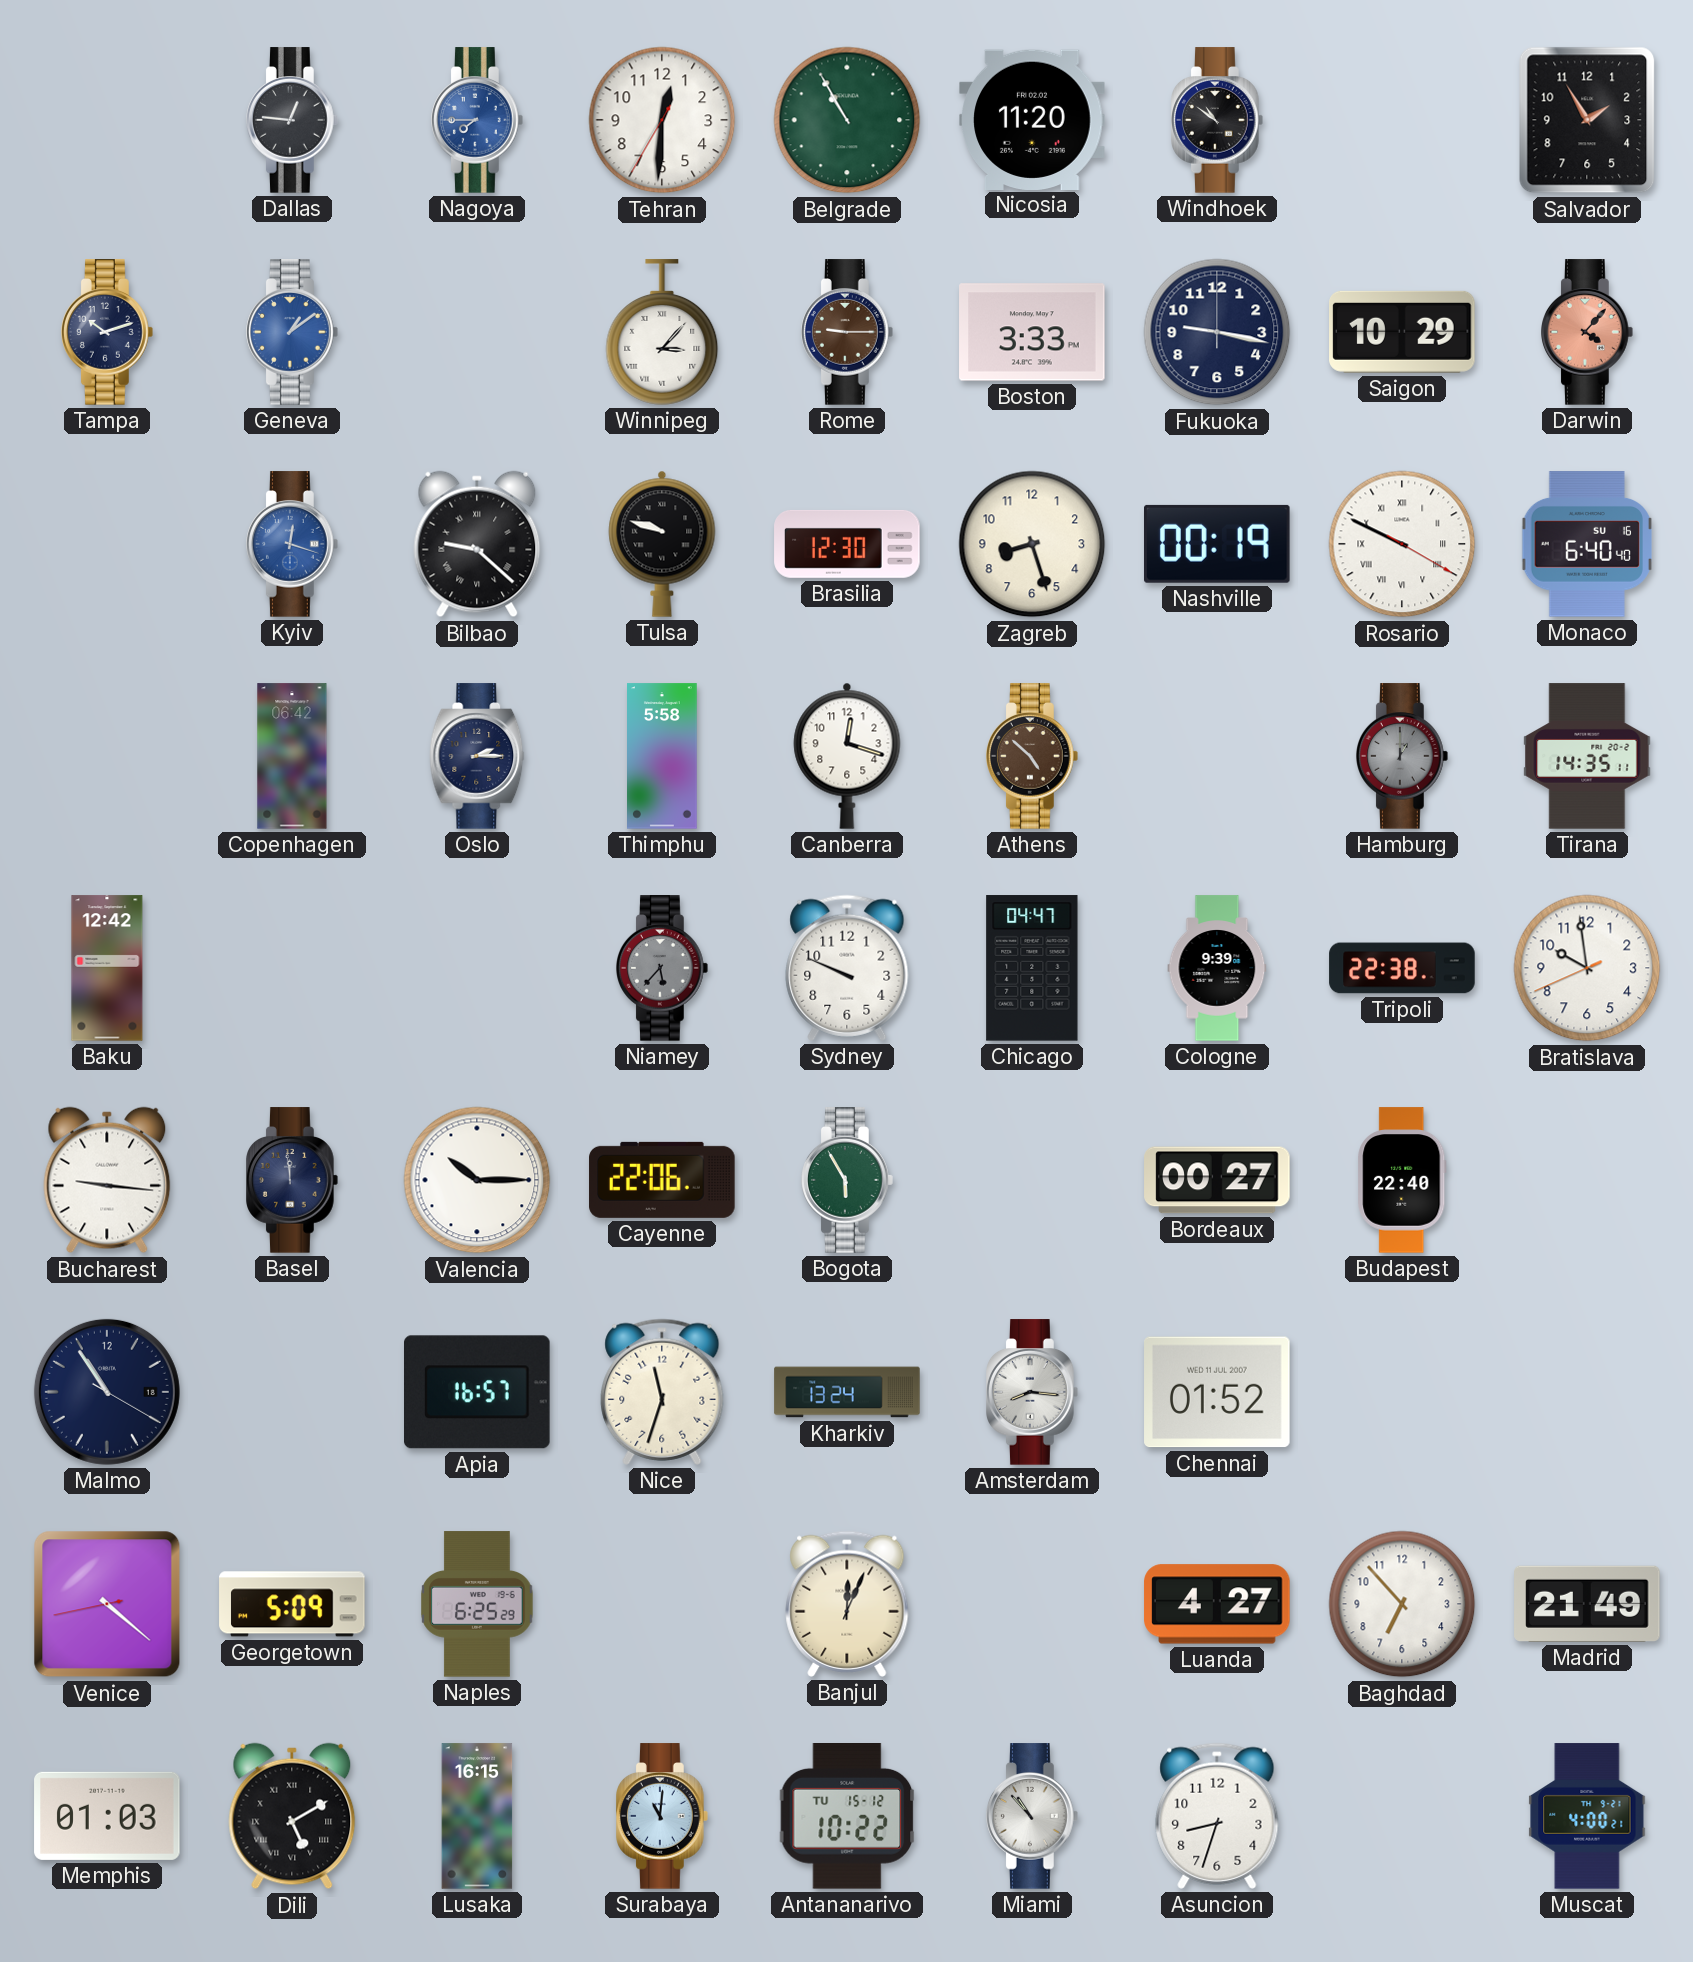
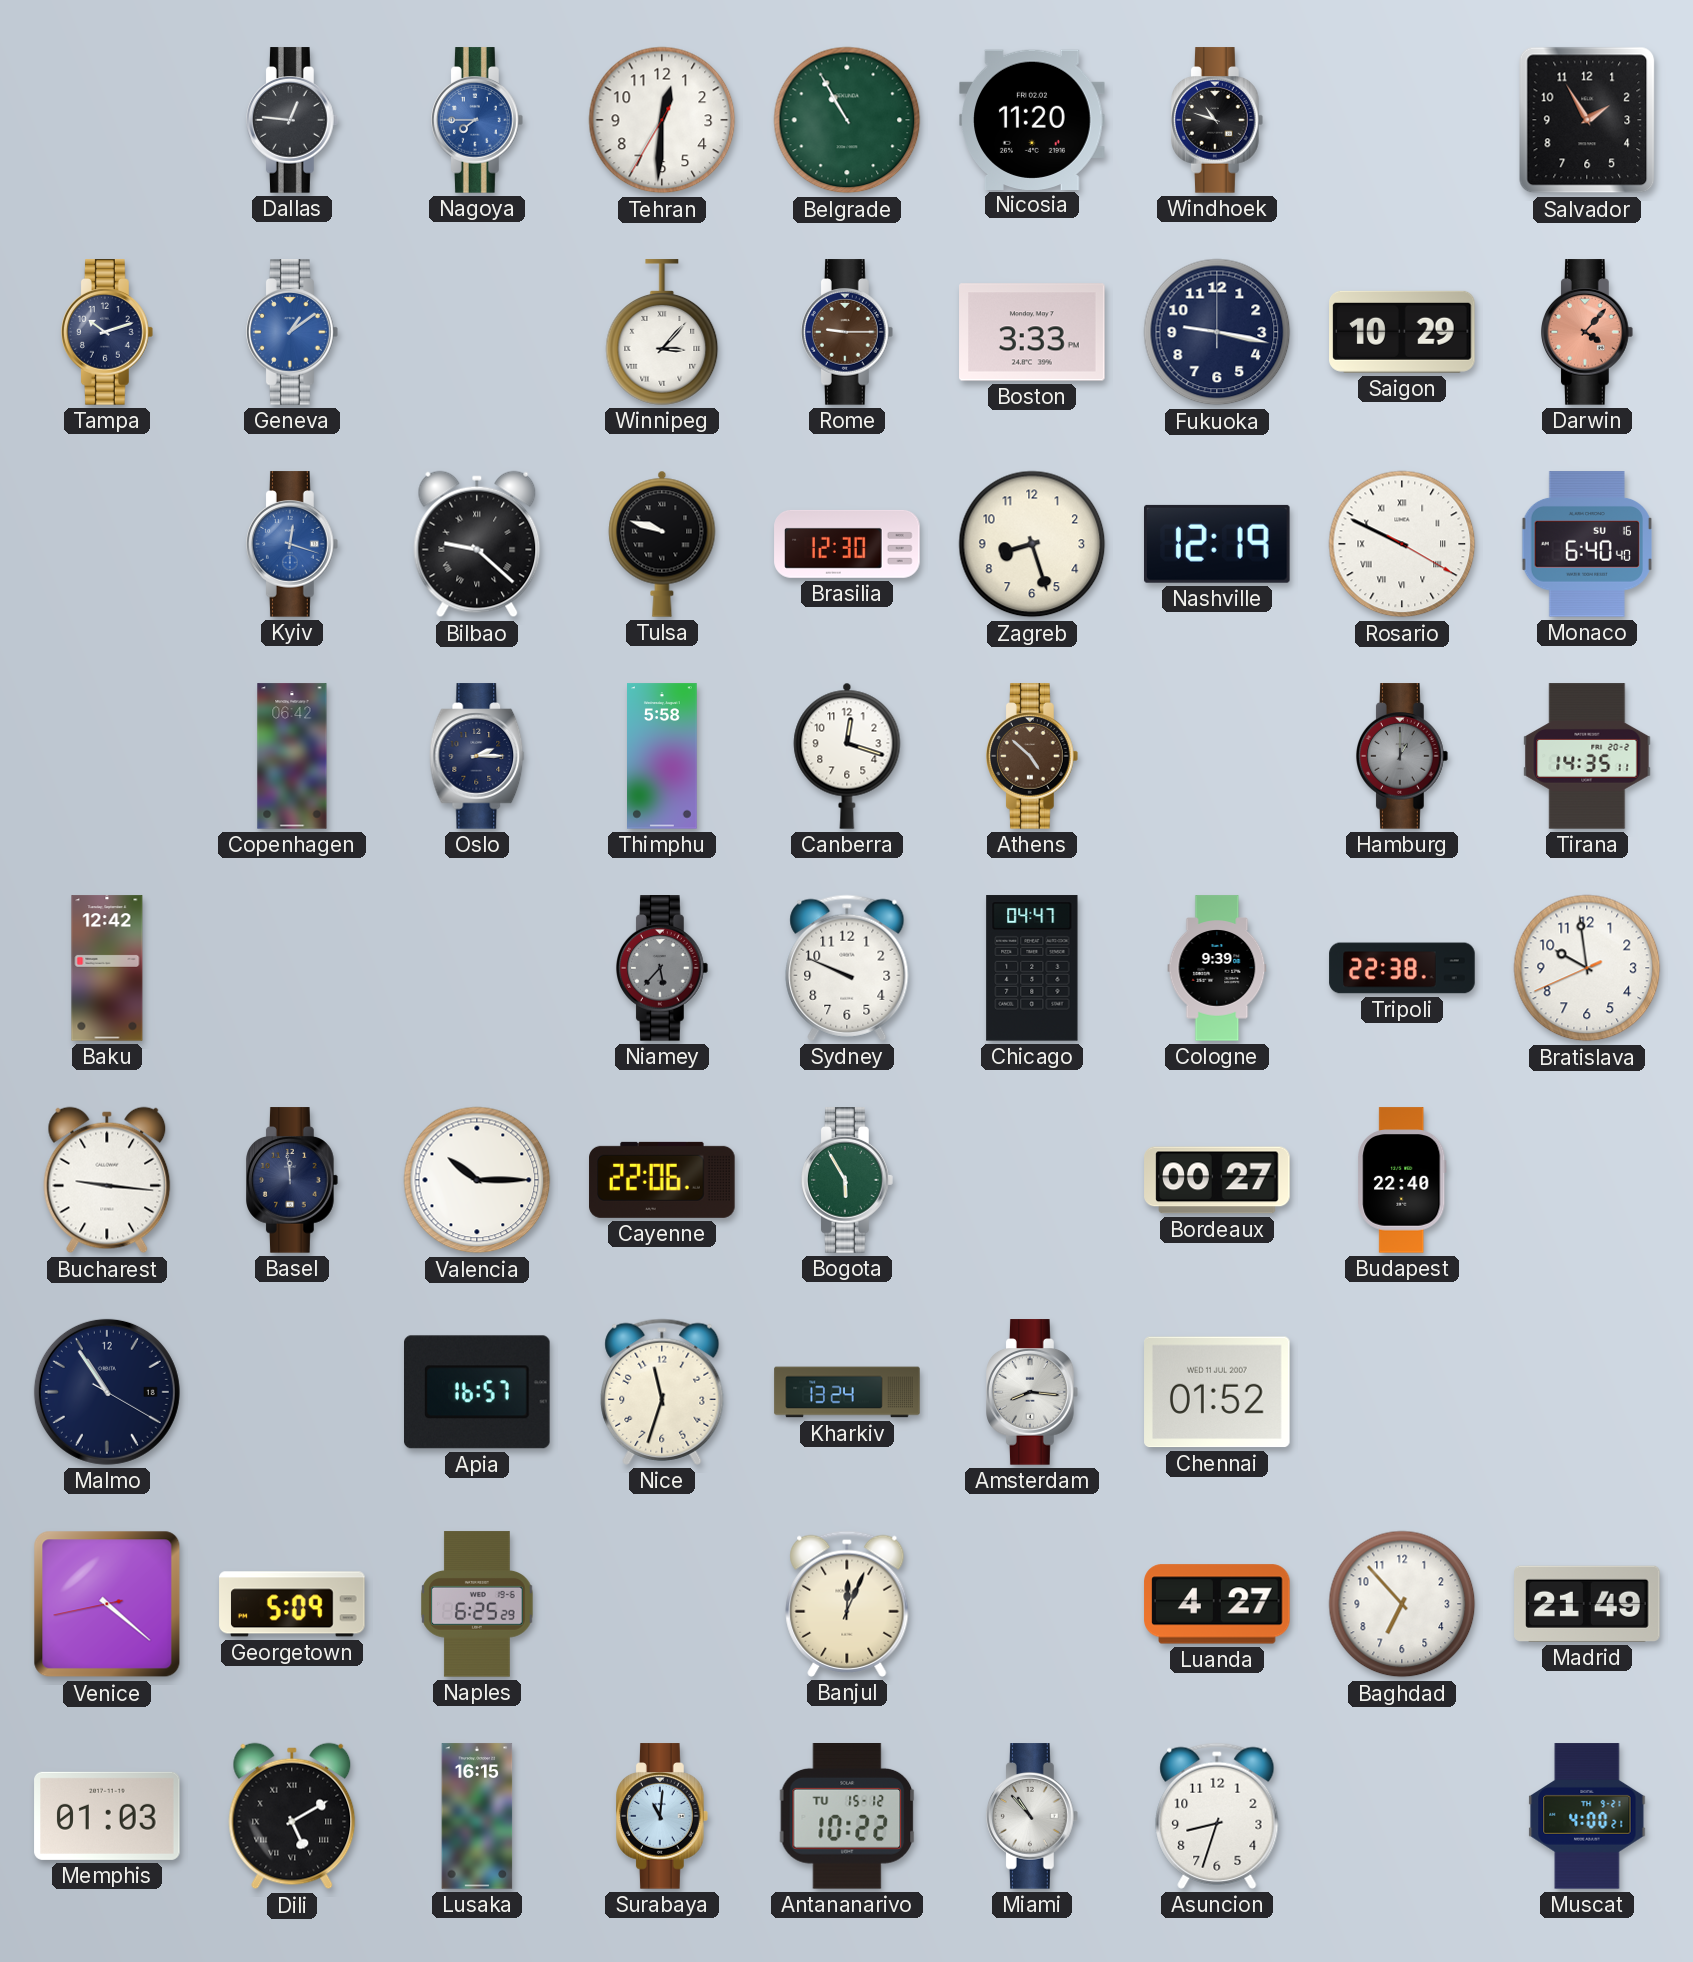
Windhoek: 10:51 -> 10:48 (1218, 120)
Nashville: 00:19 -> 12:19 (1218, 544)
